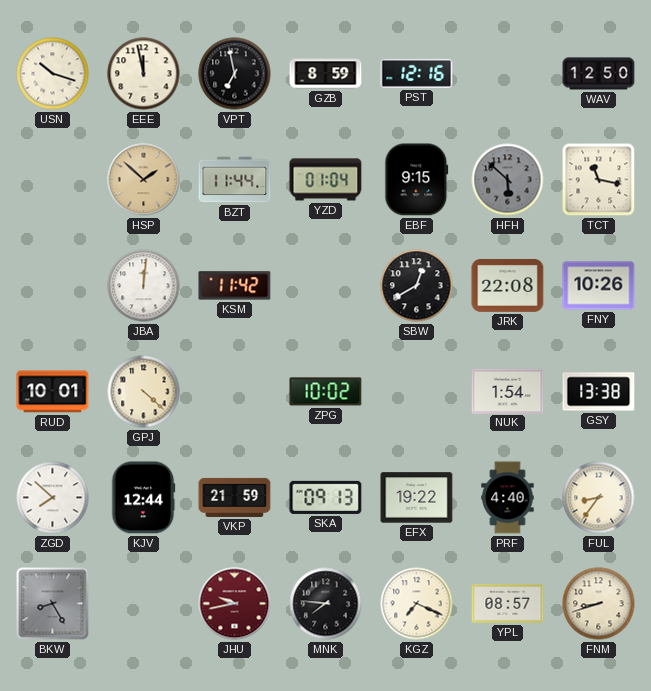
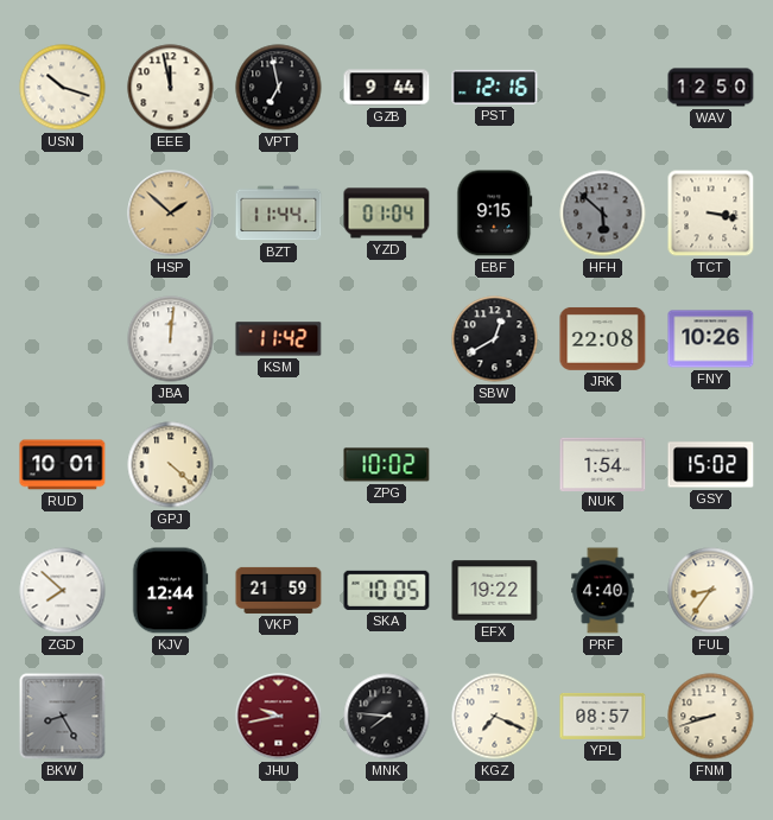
GZB: 8:59 -> 9:44 (387, 88)
TCT: 11:17 -> 3:17 (711, 214)
GSY: 13:38 -> 15:02 (711, 465)
SKA: 09:13 -> 10:05 (387, 590)
